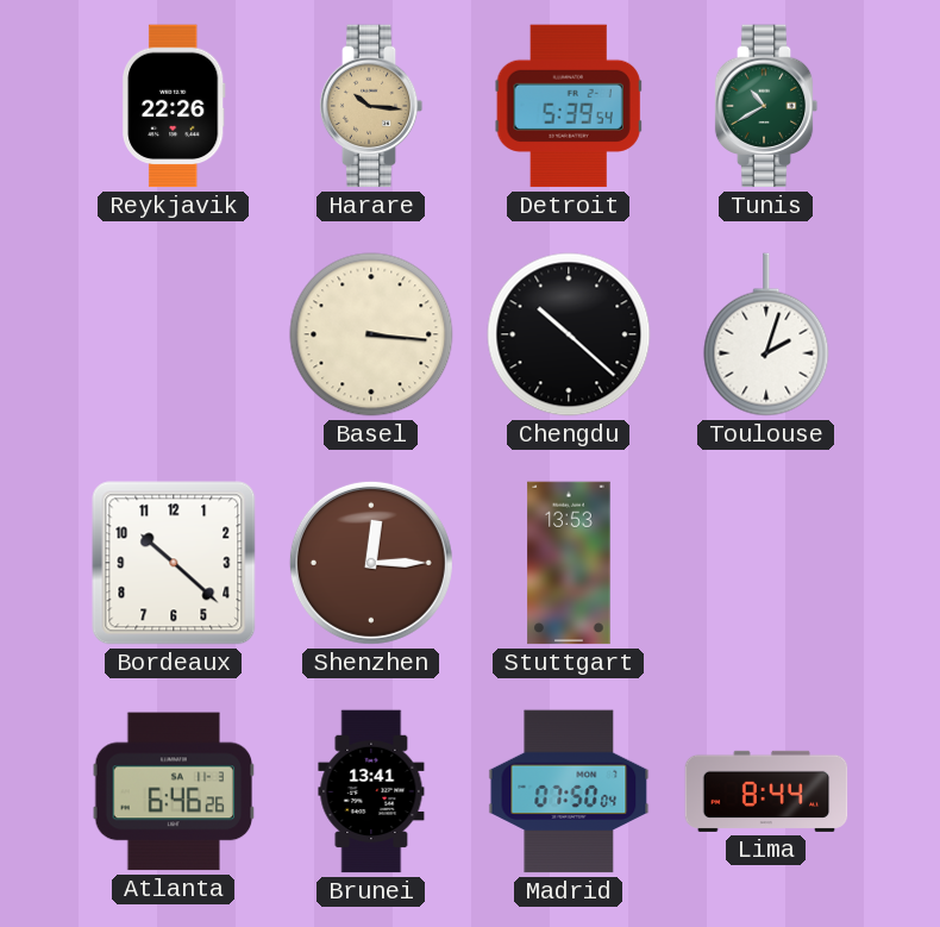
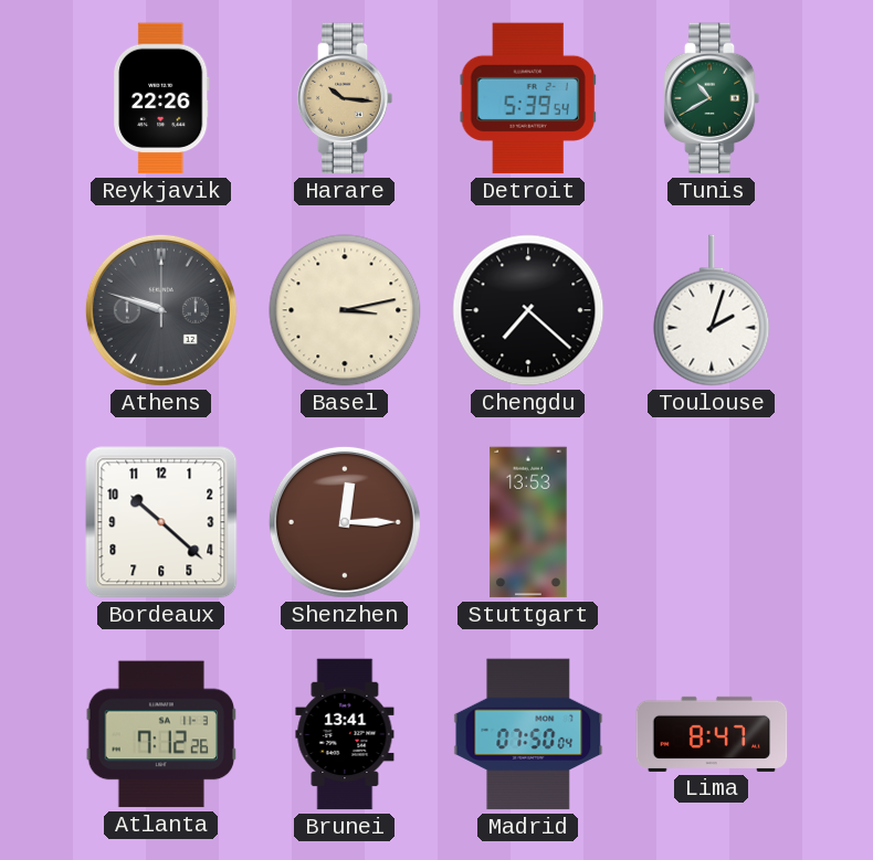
Athens: none -> 9:48 (161, 310)
Basel: 3:16 -> 3:13 (345, 310)
Chengdu: 10:22 -> 7:22 (528, 310)
Atlanta: 6:46 -> 7:12 (161, 734)
Lima: 8:44 -> 8:47 (712, 734)
